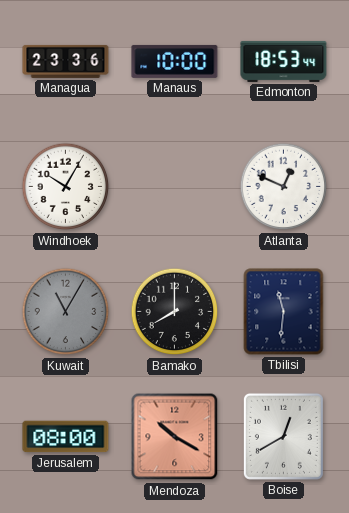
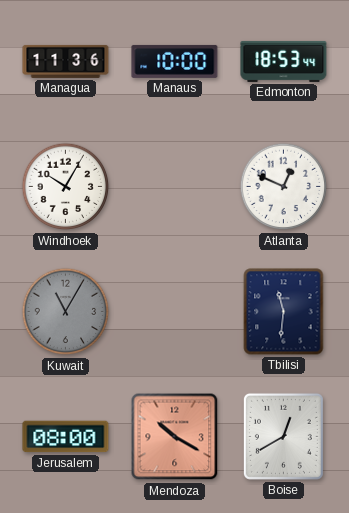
Managua: 23:36 -> 11:36 (66, 61)
Bamako: 8:00 -> none (175, 312)
